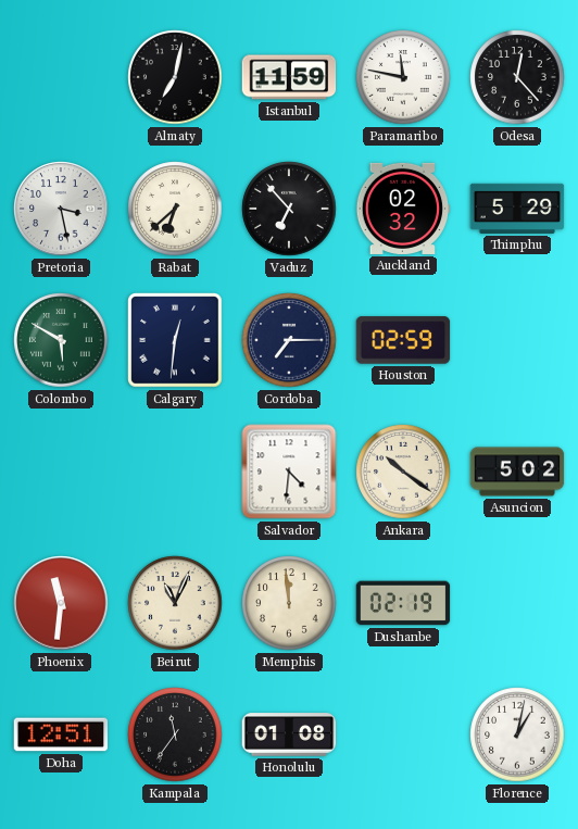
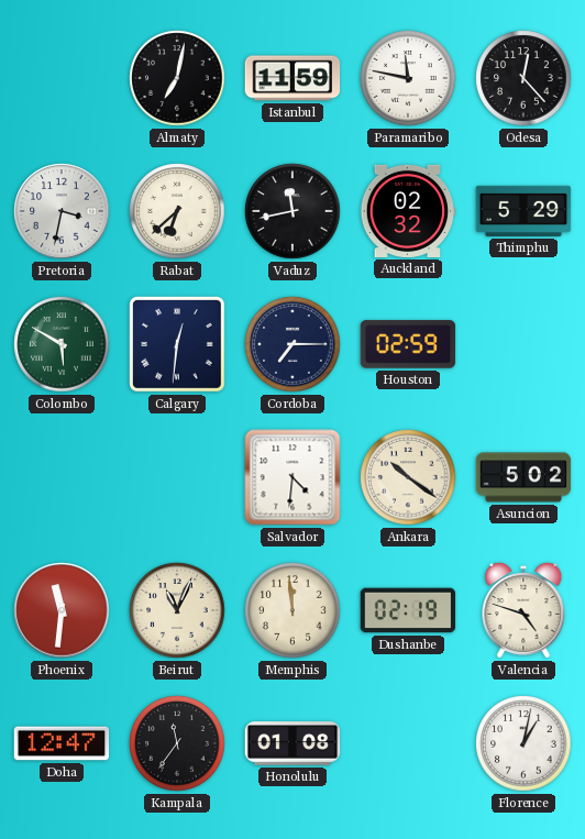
Pretoria: 3:28 -> 3:32 (62, 211)
Vaduz: 6:53 -> 11:43 (292, 211)
Valencia: none -> 4:48 (523, 610)
Doha: 12:51 -> 12:47 (62, 743)
